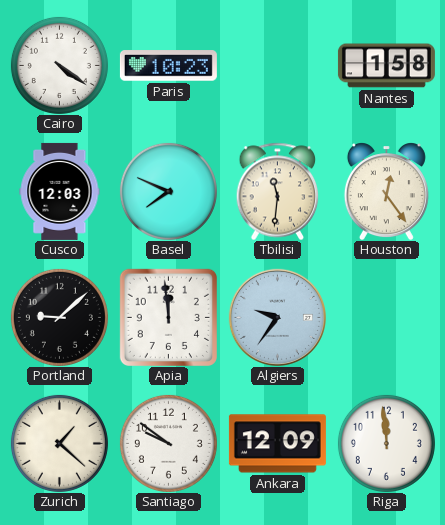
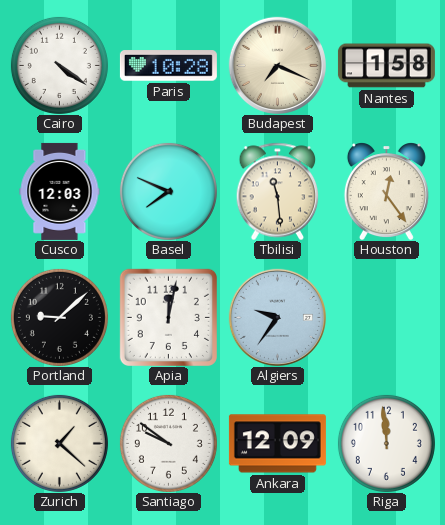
Paris: 10:23 -> 10:28 (168, 66)
Budapest: none -> 7:19 (277, 65)
Tbilisi: 11:31 -> 11:29 (278, 191)
Apia: 11:59 -> 12:02 (168, 317)
